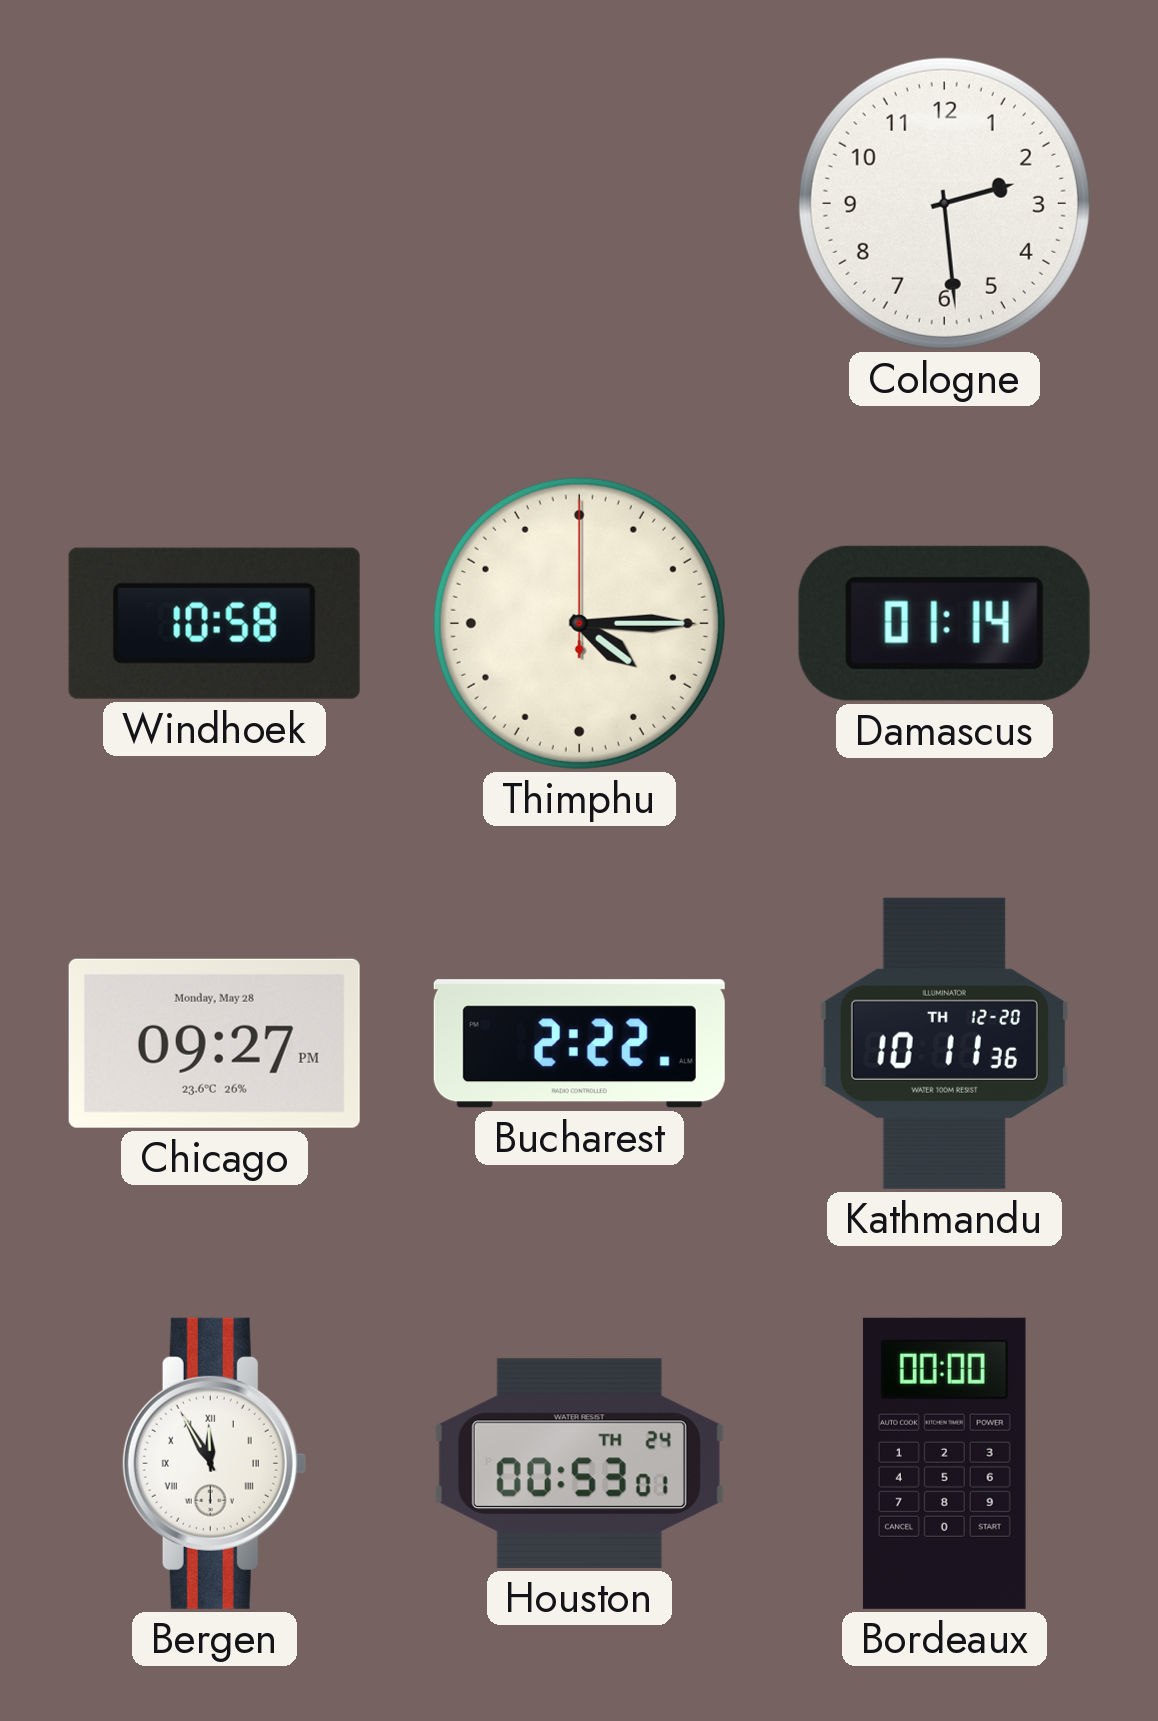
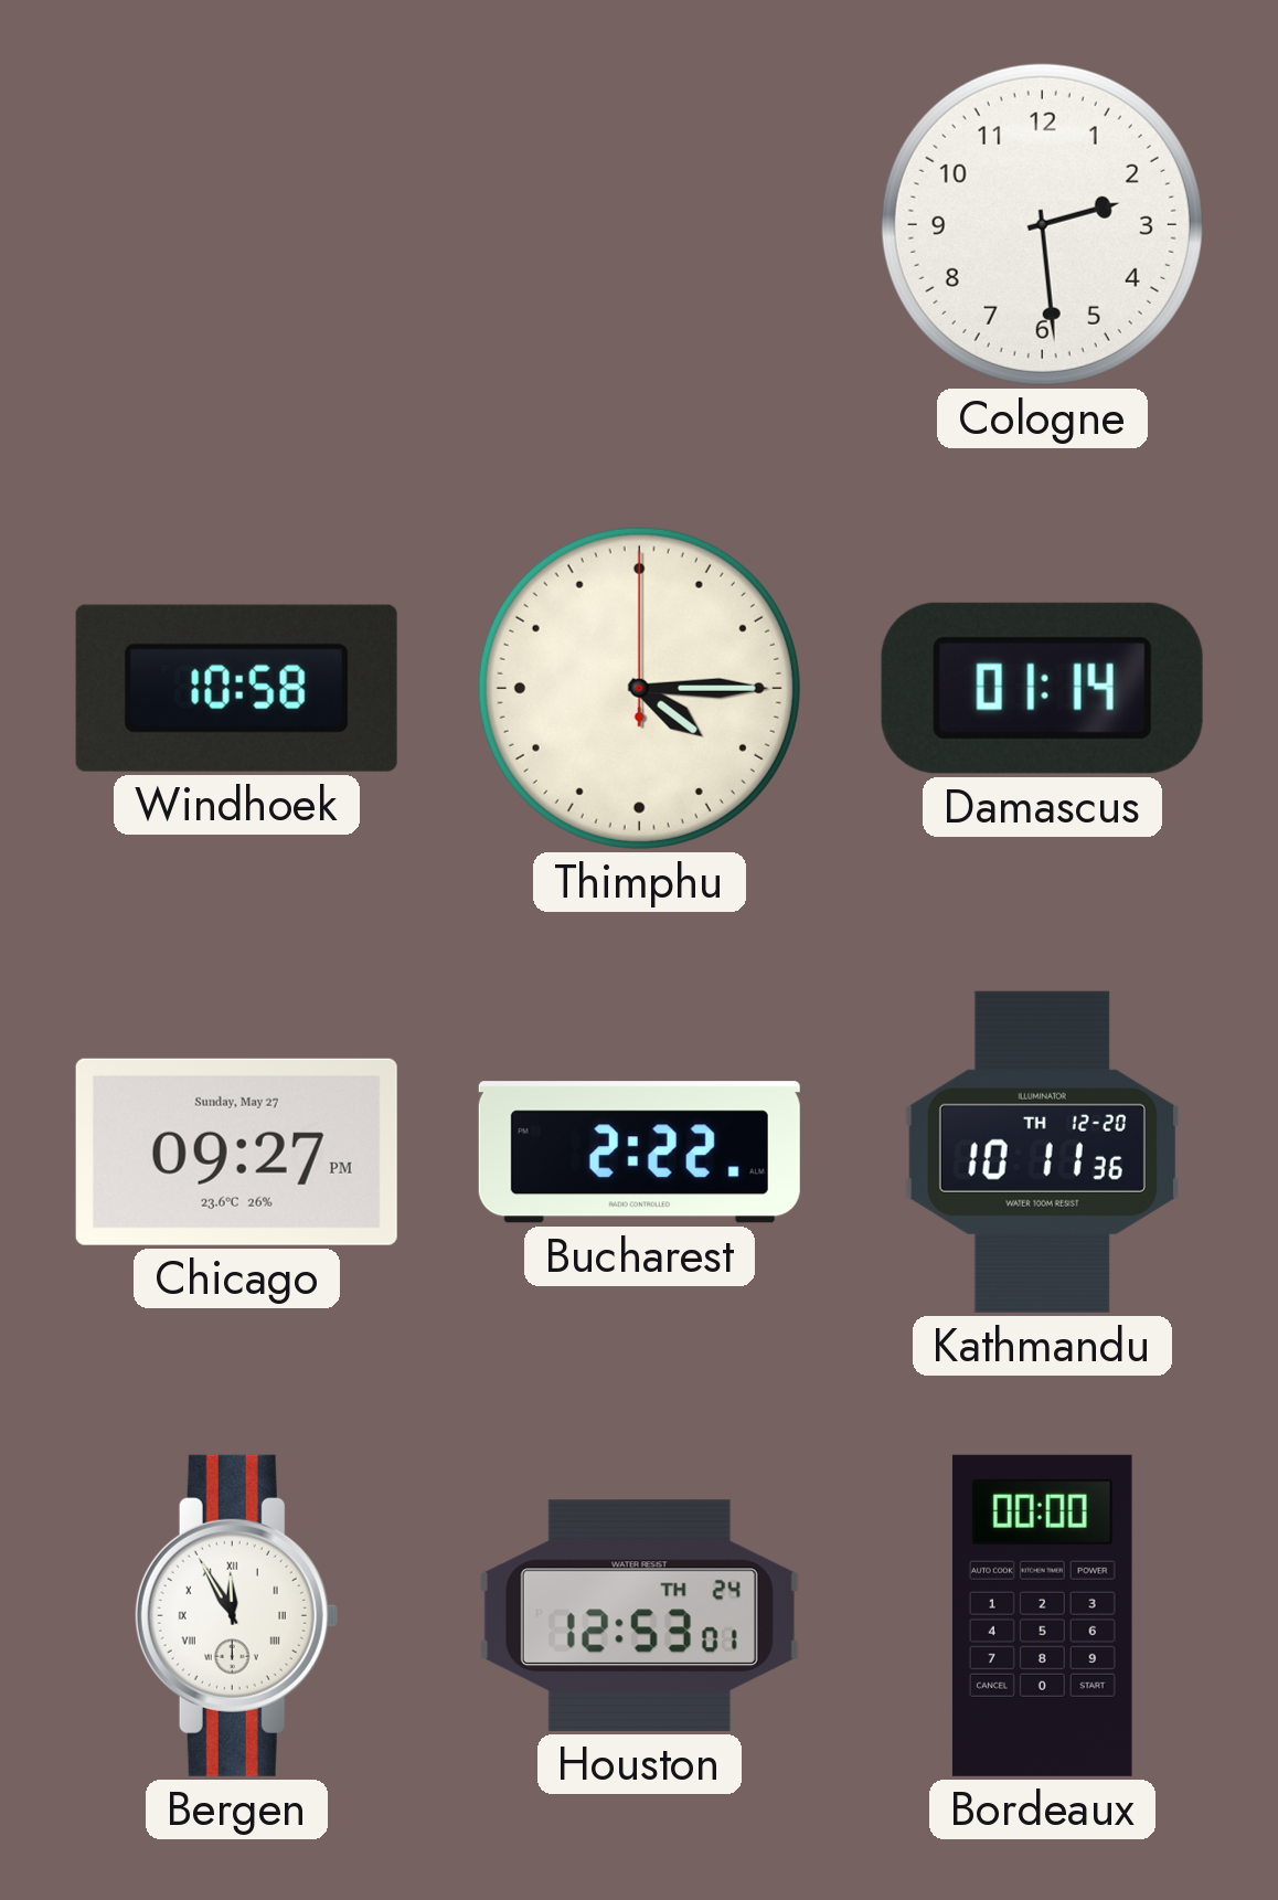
Chicago date: Monday, May 28 -> Sunday, May 27 (236, 1151)
Houston: 00:53 -> 12:53 (639, 1615)
